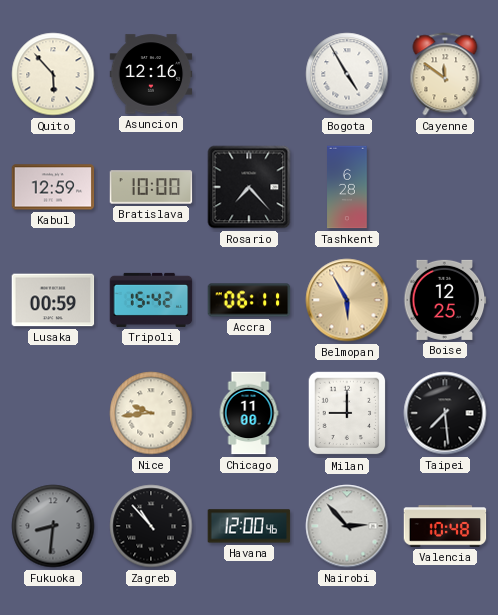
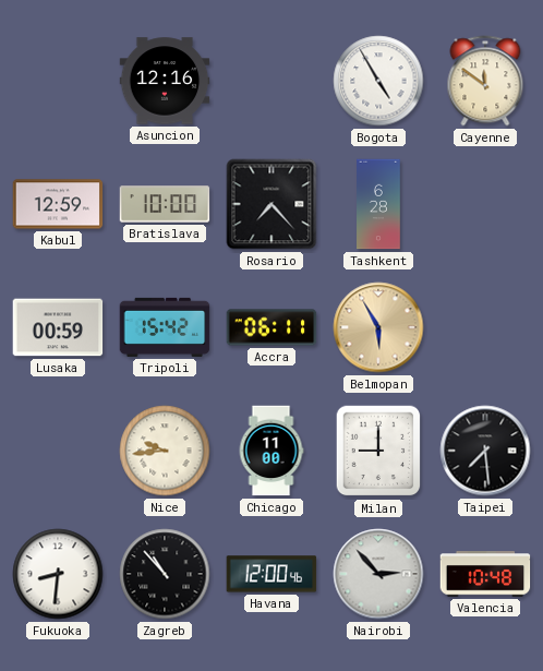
Quito: 5:53 -> none (53, 74)
Boise: 12:25 -> none (445, 300)
Fukuoka dial: grey -> white (58, 574)
